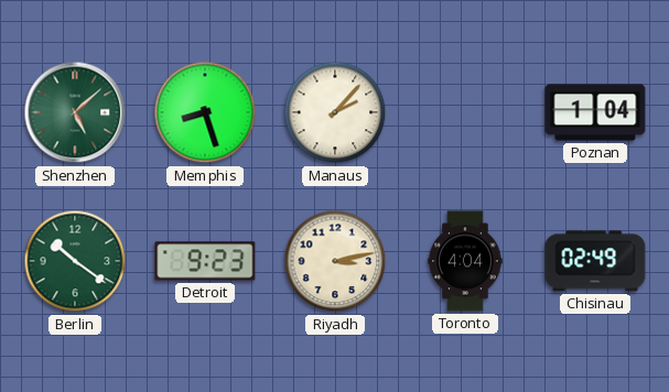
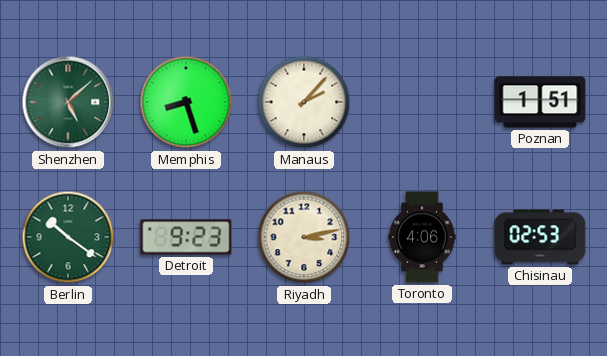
Poznan: 1:04 -> 1:51 (540, 102)
Toronto: 4:04 -> 4:06 (422, 237)
Chisinau: 02:49 -> 02:53 (540, 237)
